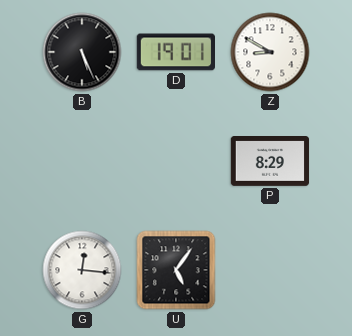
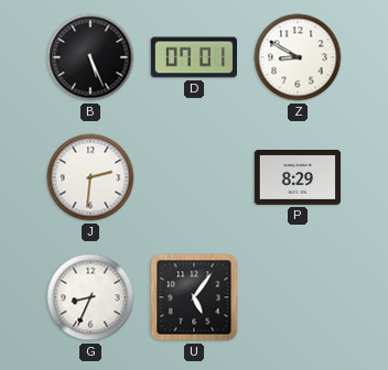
D: 19:01 -> 07:01 (193, 57)
J: none -> 2:31 (90, 177)
G: 12:16 -> 8:34 (90, 297)
